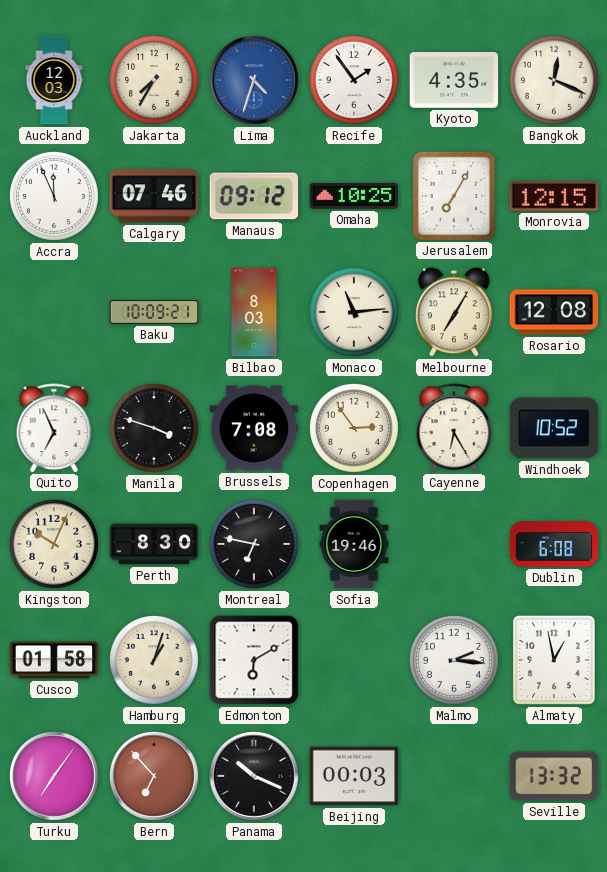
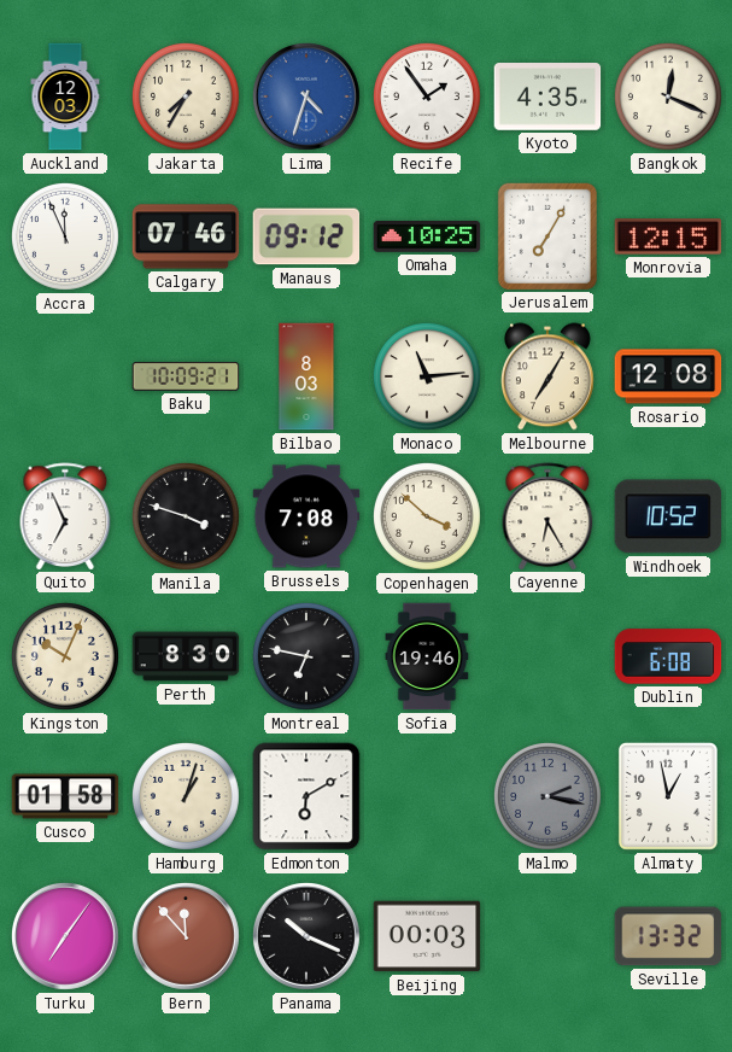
Copenhagen: 2:54 -> 3:52 (427, 516)
Malmo: 2:16 -> 2:17 (547, 796)
Malmo dial: white -> grey (547, 796)
Bern: 6:53 -> 11:53 (186, 936)
